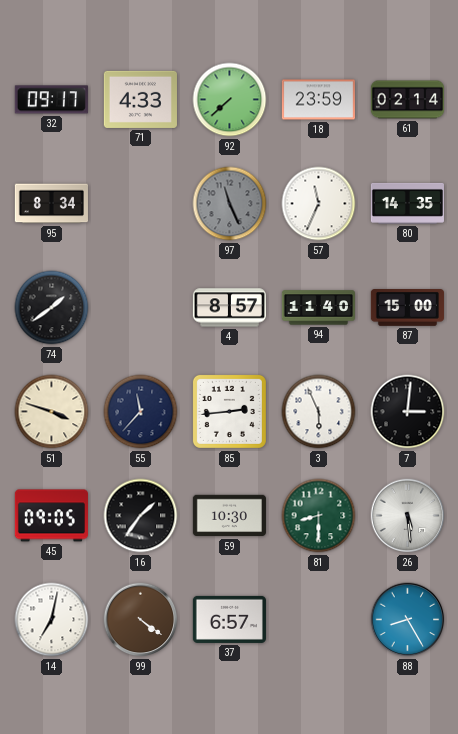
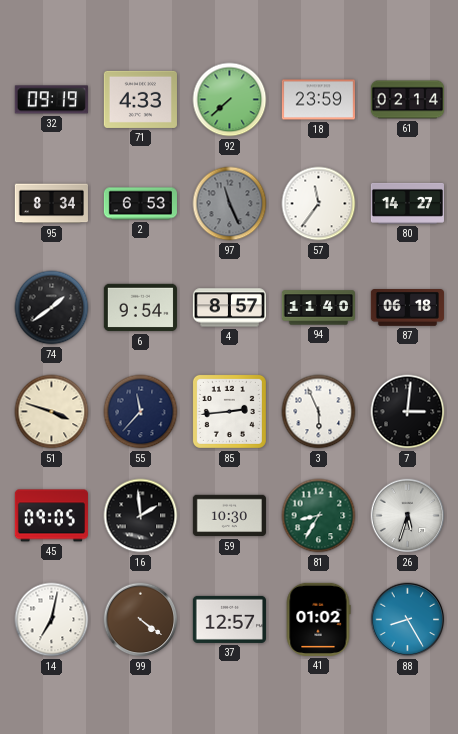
32: 09:17 -> 09:19 (51, 100)
2: none -> 6:53 (140, 204)
57: 11:34 -> 11:36 (319, 204)
80: 14:35 -> 14:27 (407, 203)
6: none -> 9:54 (140, 308)
87: 15:00 -> 06:18 (407, 308)
16: 1:36 -> 1:59 (141, 516)
81: 8:30 -> 8:35 (319, 516)
26: 5:29 -> 5:33 (408, 516)
37: 6:57 -> 12:57 (229, 619)
41: none -> 01:02 (318, 619)
